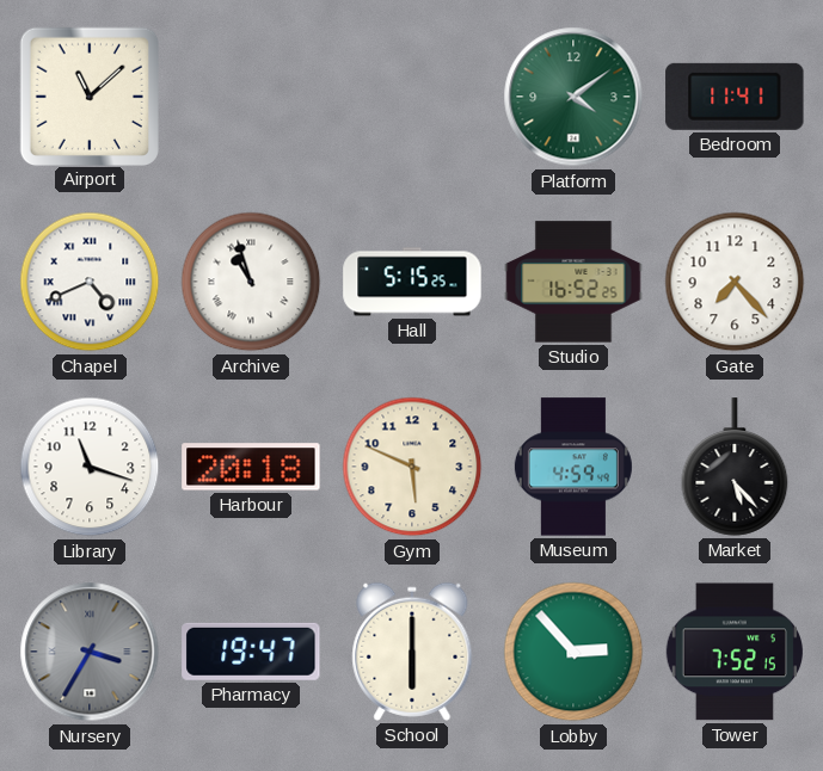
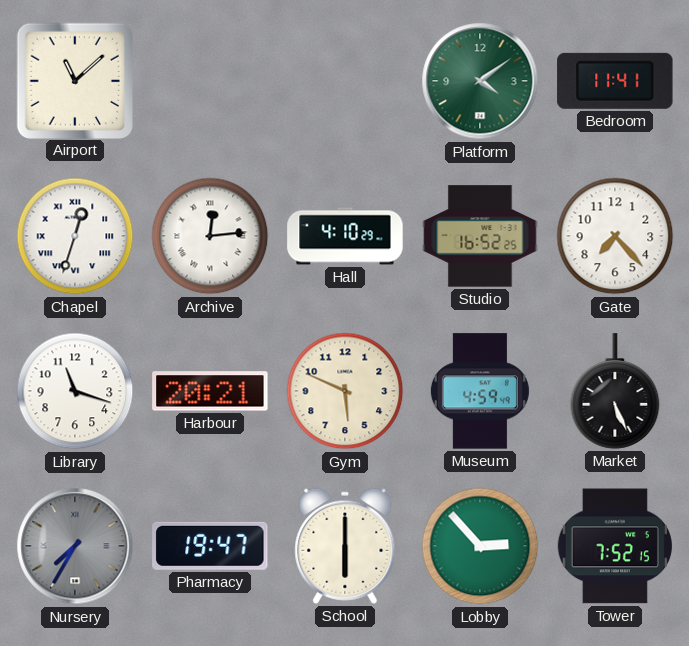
Chapel: 4:41 -> 12:33 (75, 236)
Archive: 10:57 -> 12:14 (210, 236)
Hall: 5:15 -> 4:10 (345, 236)
Harbour: 20:18 -> 20:21 (210, 391)
Market: 5:23 -> 5:26 (615, 391)
Nursery: 3:35 -> 7:35 (75, 546)
